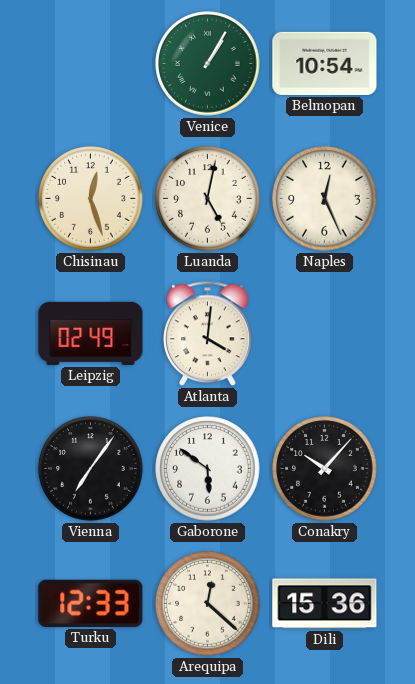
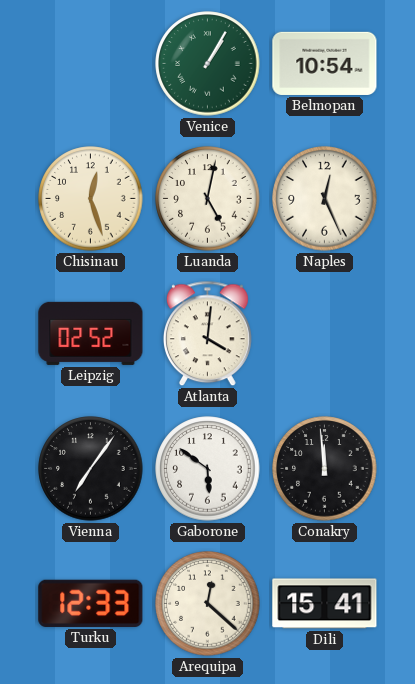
Leipzig: 02:49 -> 02:52 (91, 333)
Conakry: 10:07 -> 11:59 (325, 469)
Dili: 15:36 -> 15:41 (325, 604)
